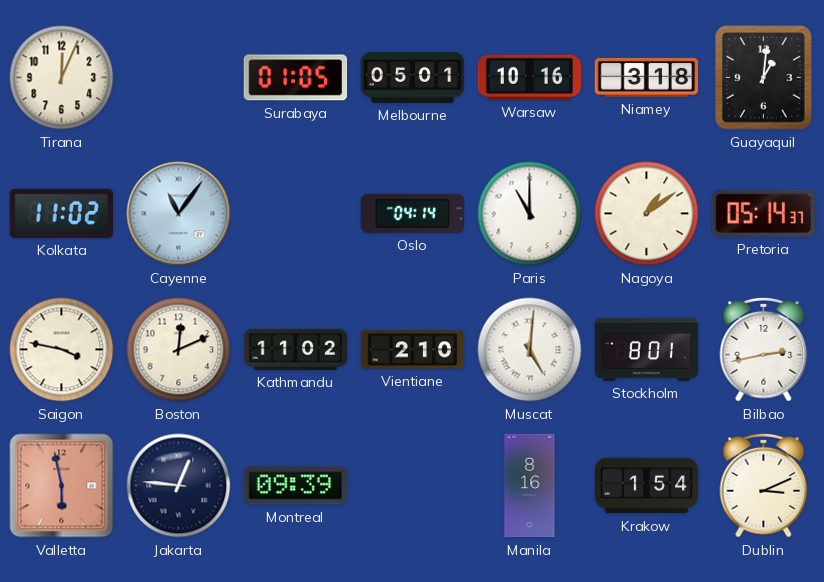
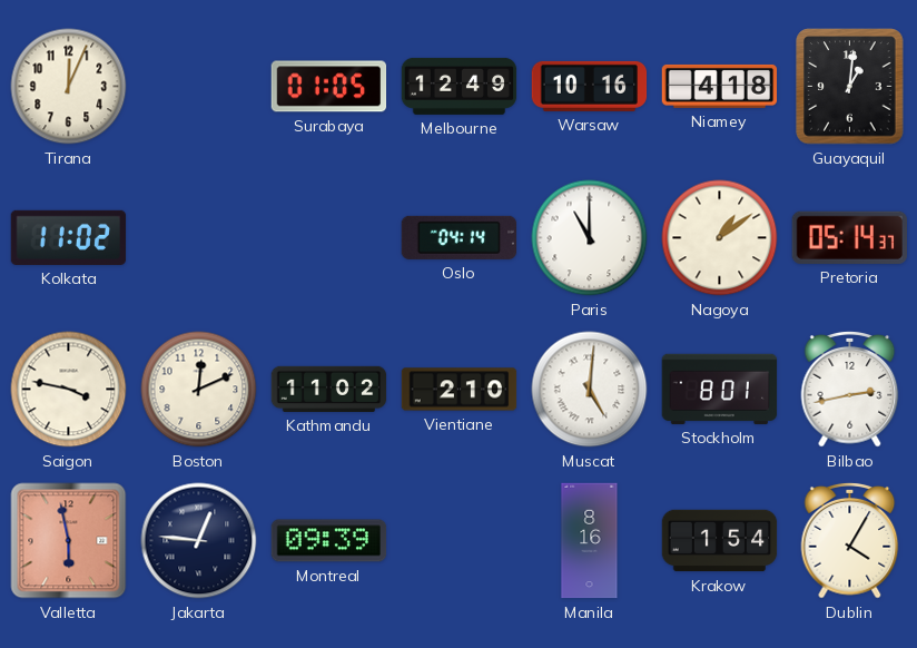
Melbourne: 05:01 -> 12:49 (460, 86)
Niamey: 3:18 -> 4:18 (720, 86)
Cayenne: 11:06 -> none (179, 214)
Dublin: 3:11 -> 4:05 (850, 540)
